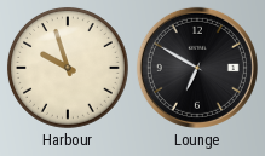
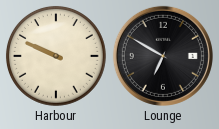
Harbour: 9:57 -> 9:49 (56, 56)
